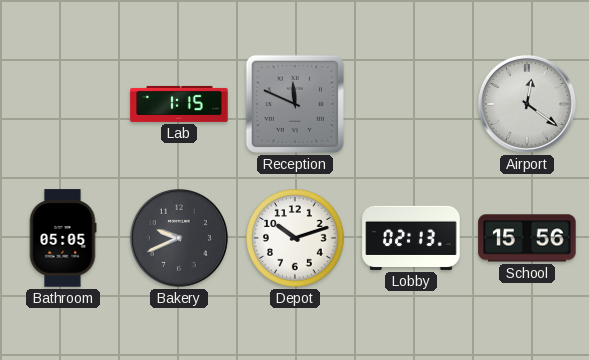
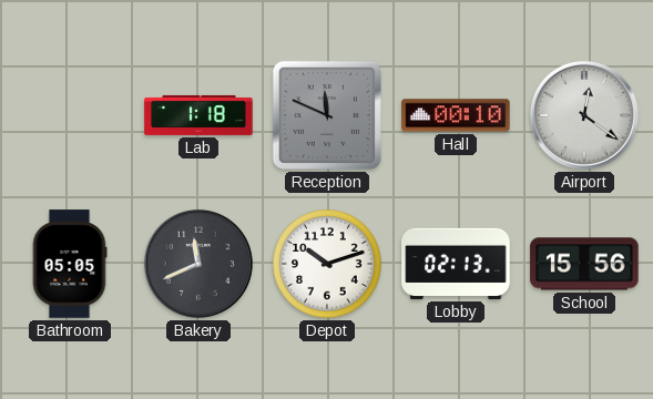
Lab: 1:15 -> 1:18 (198, 115)
Hall: none -> 00:10 (456, 115)
Bakery: 9:41 -> 11:41 (198, 264)
